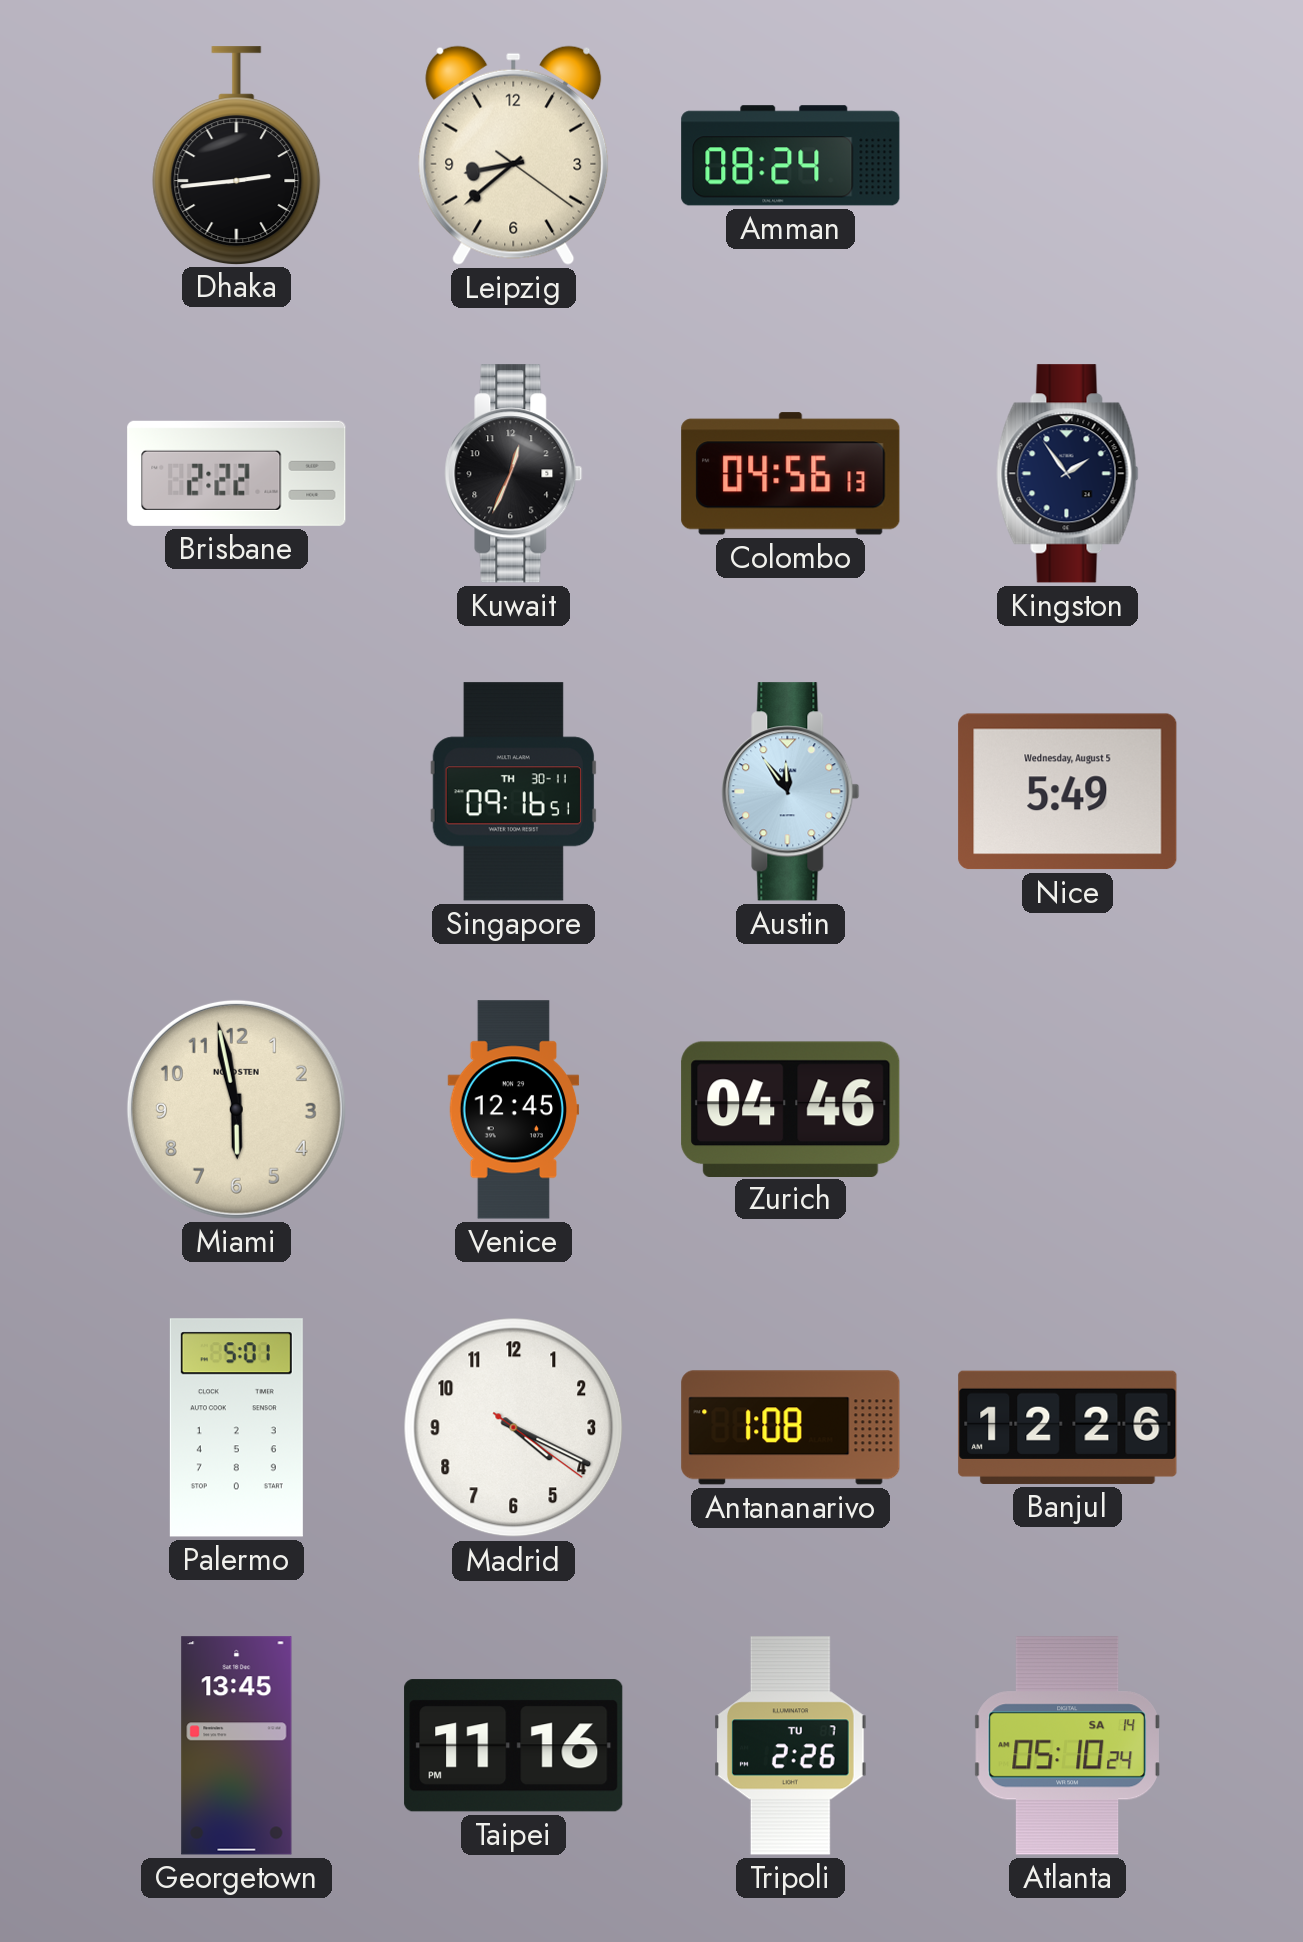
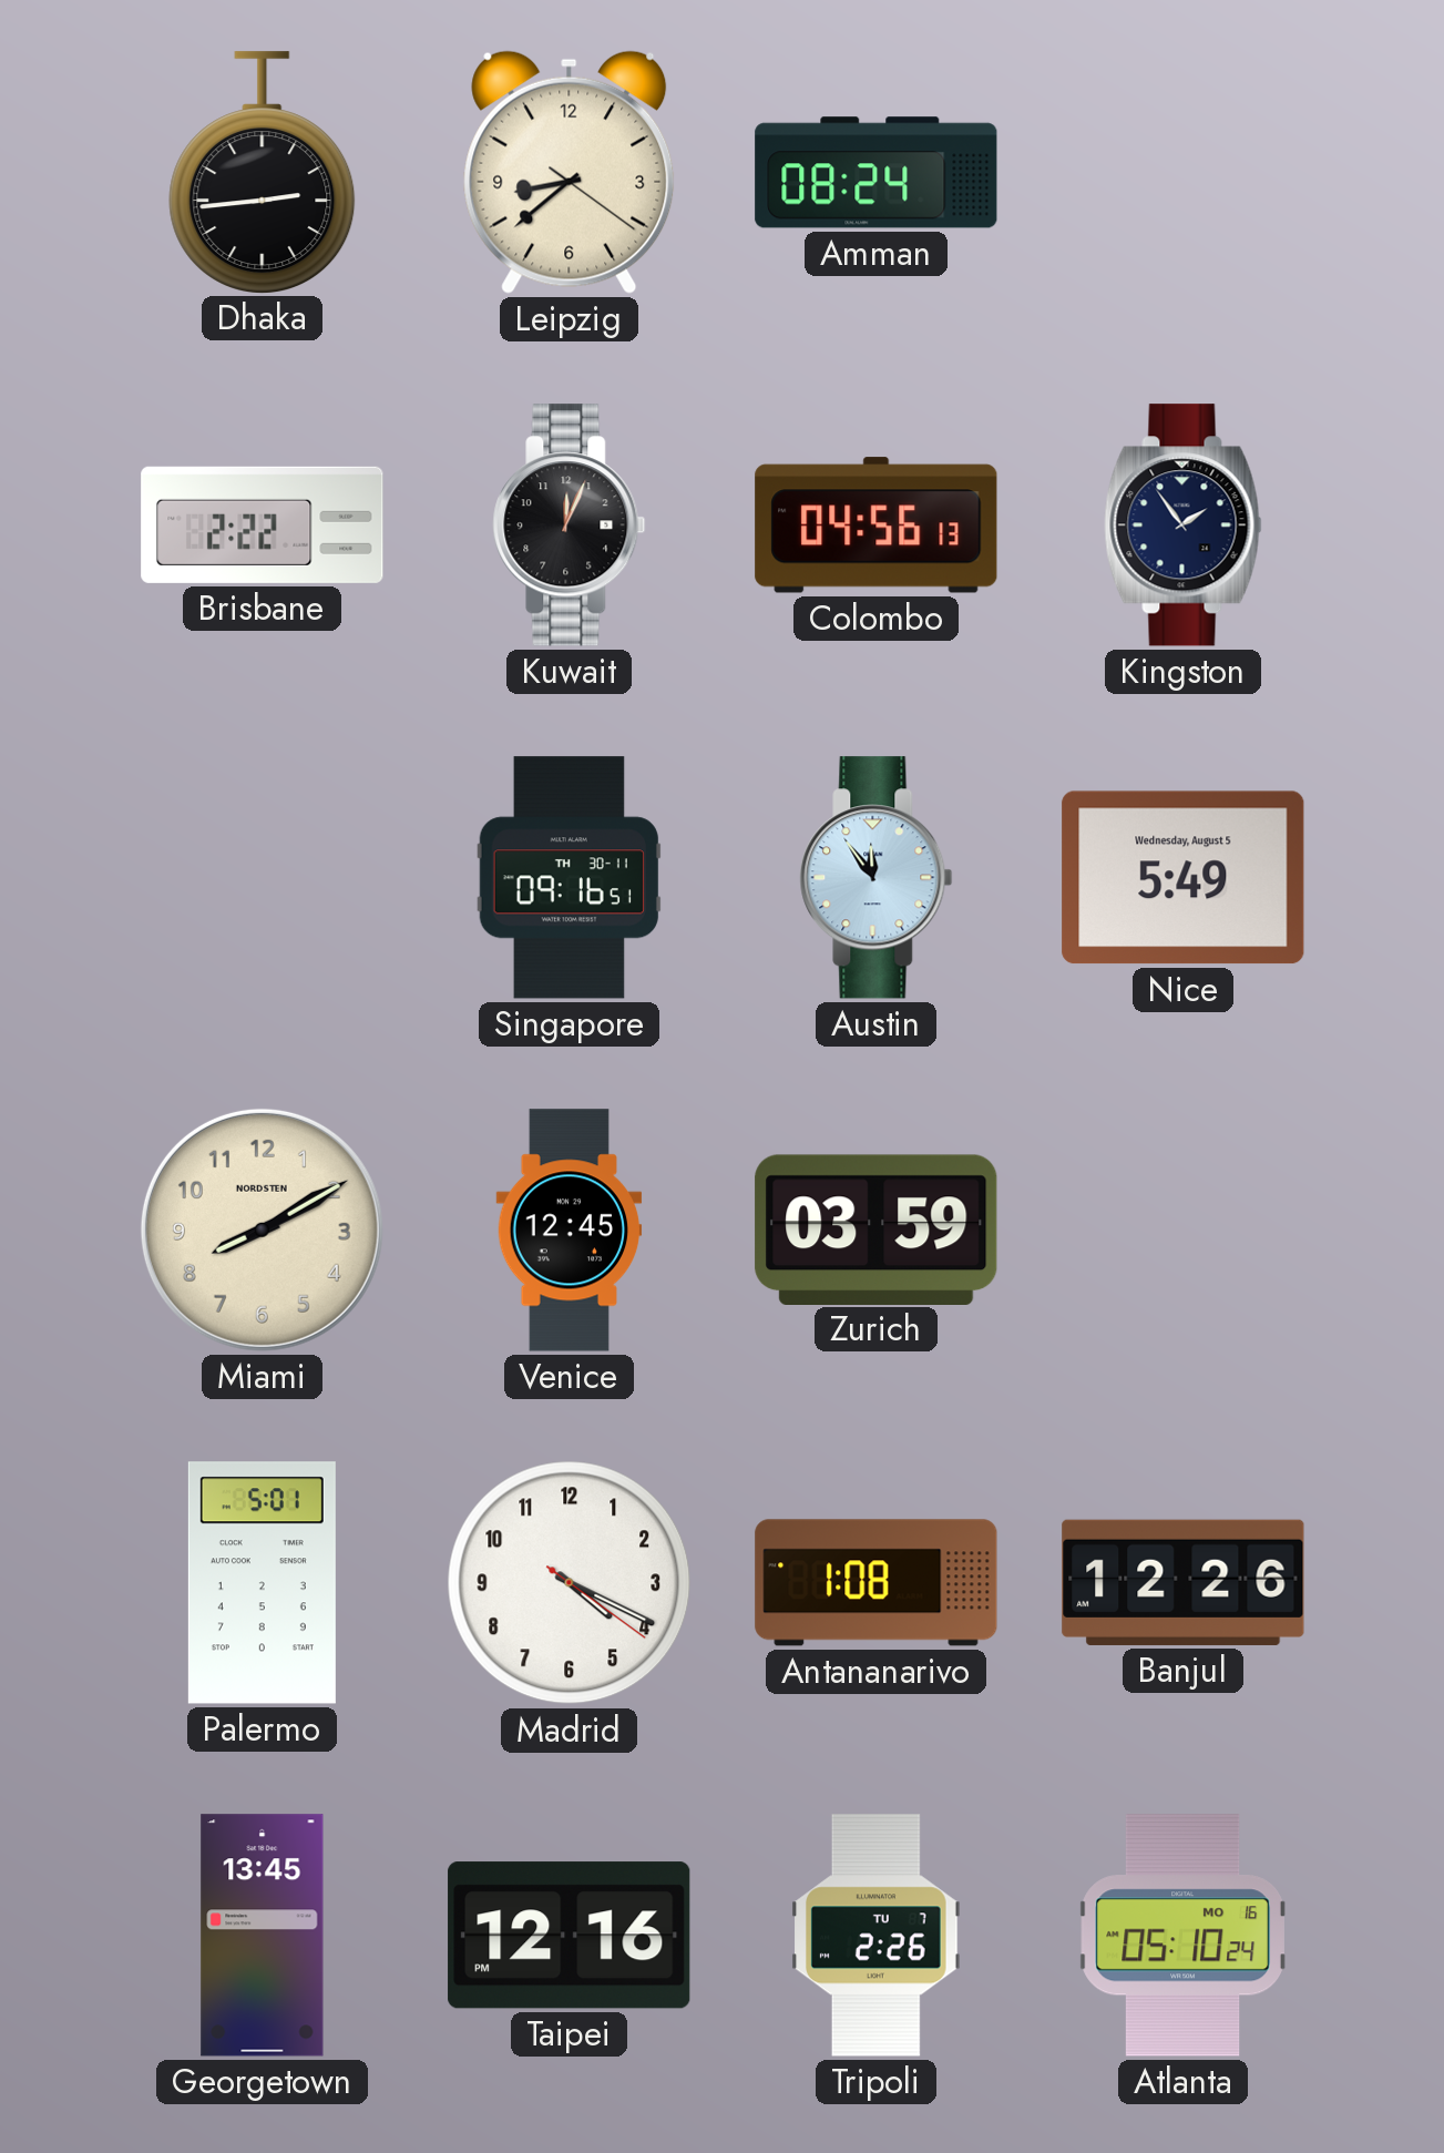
Kuwait: 12:34 -> 12:04 (570, 526)
Miami: 5:58 -> 8:10 (262, 1229)
Zurich: 04:46 -> 03:59 (877, 1229)
Taipei: 11:16 -> 12:16 (570, 1936)
Atlanta date: SA 14 -> MO 16 (1182, 1936)
